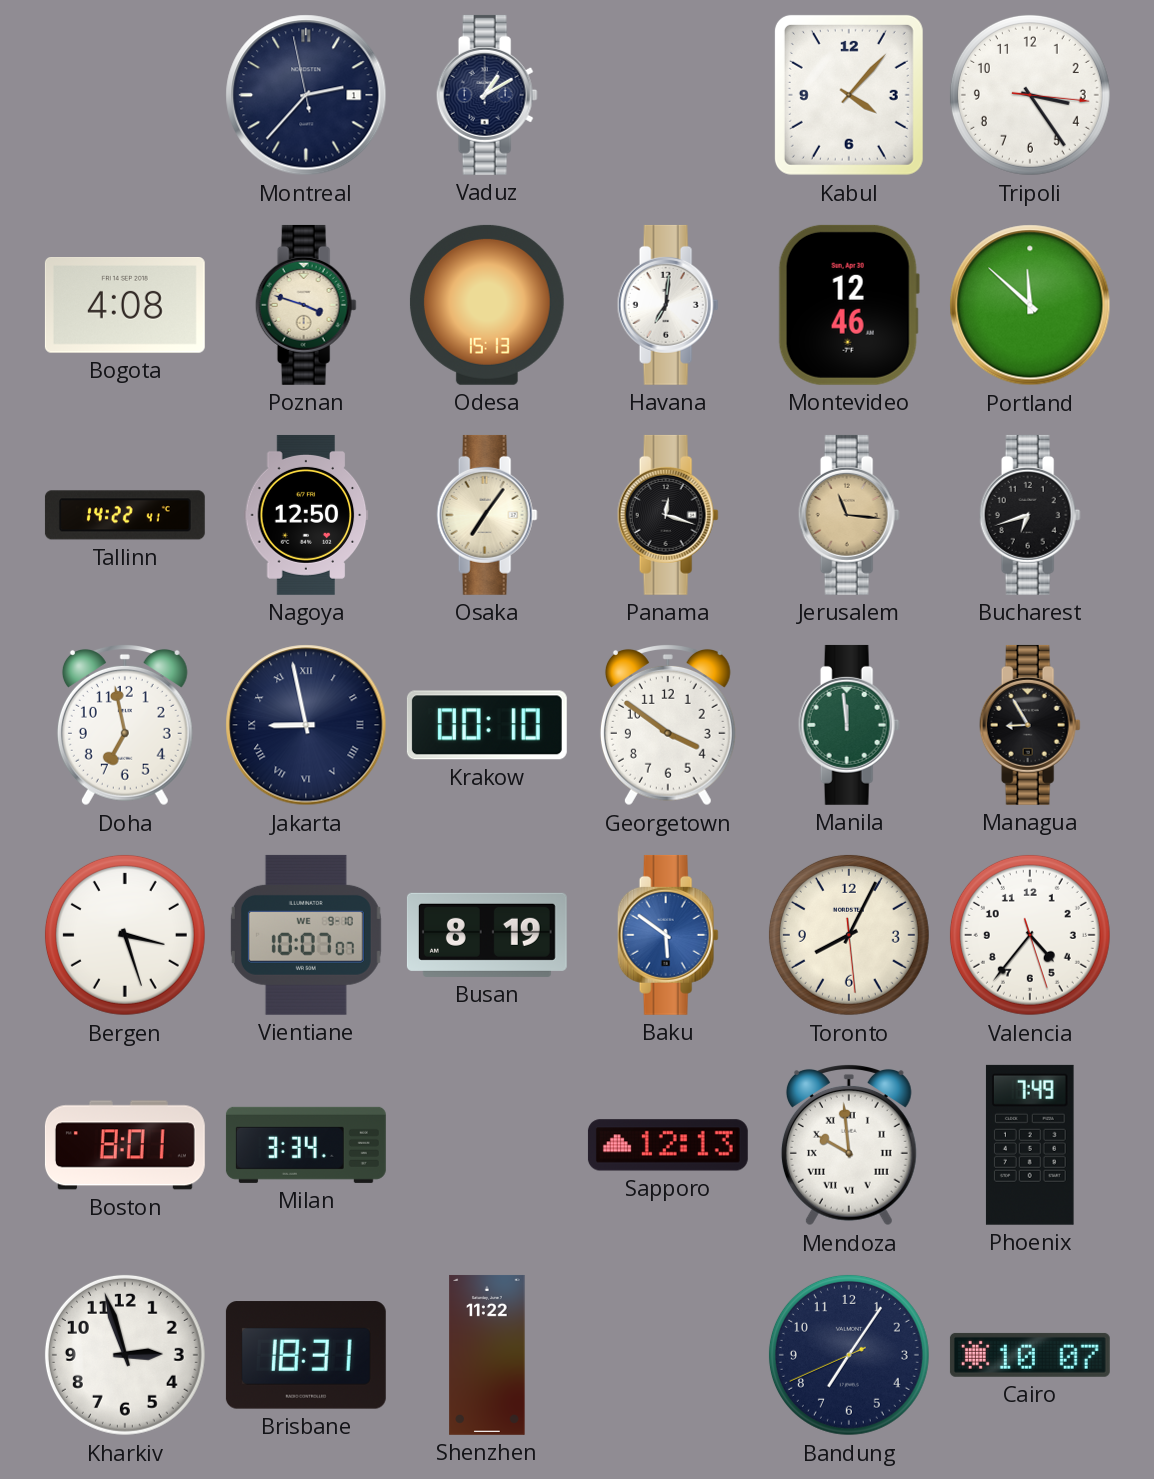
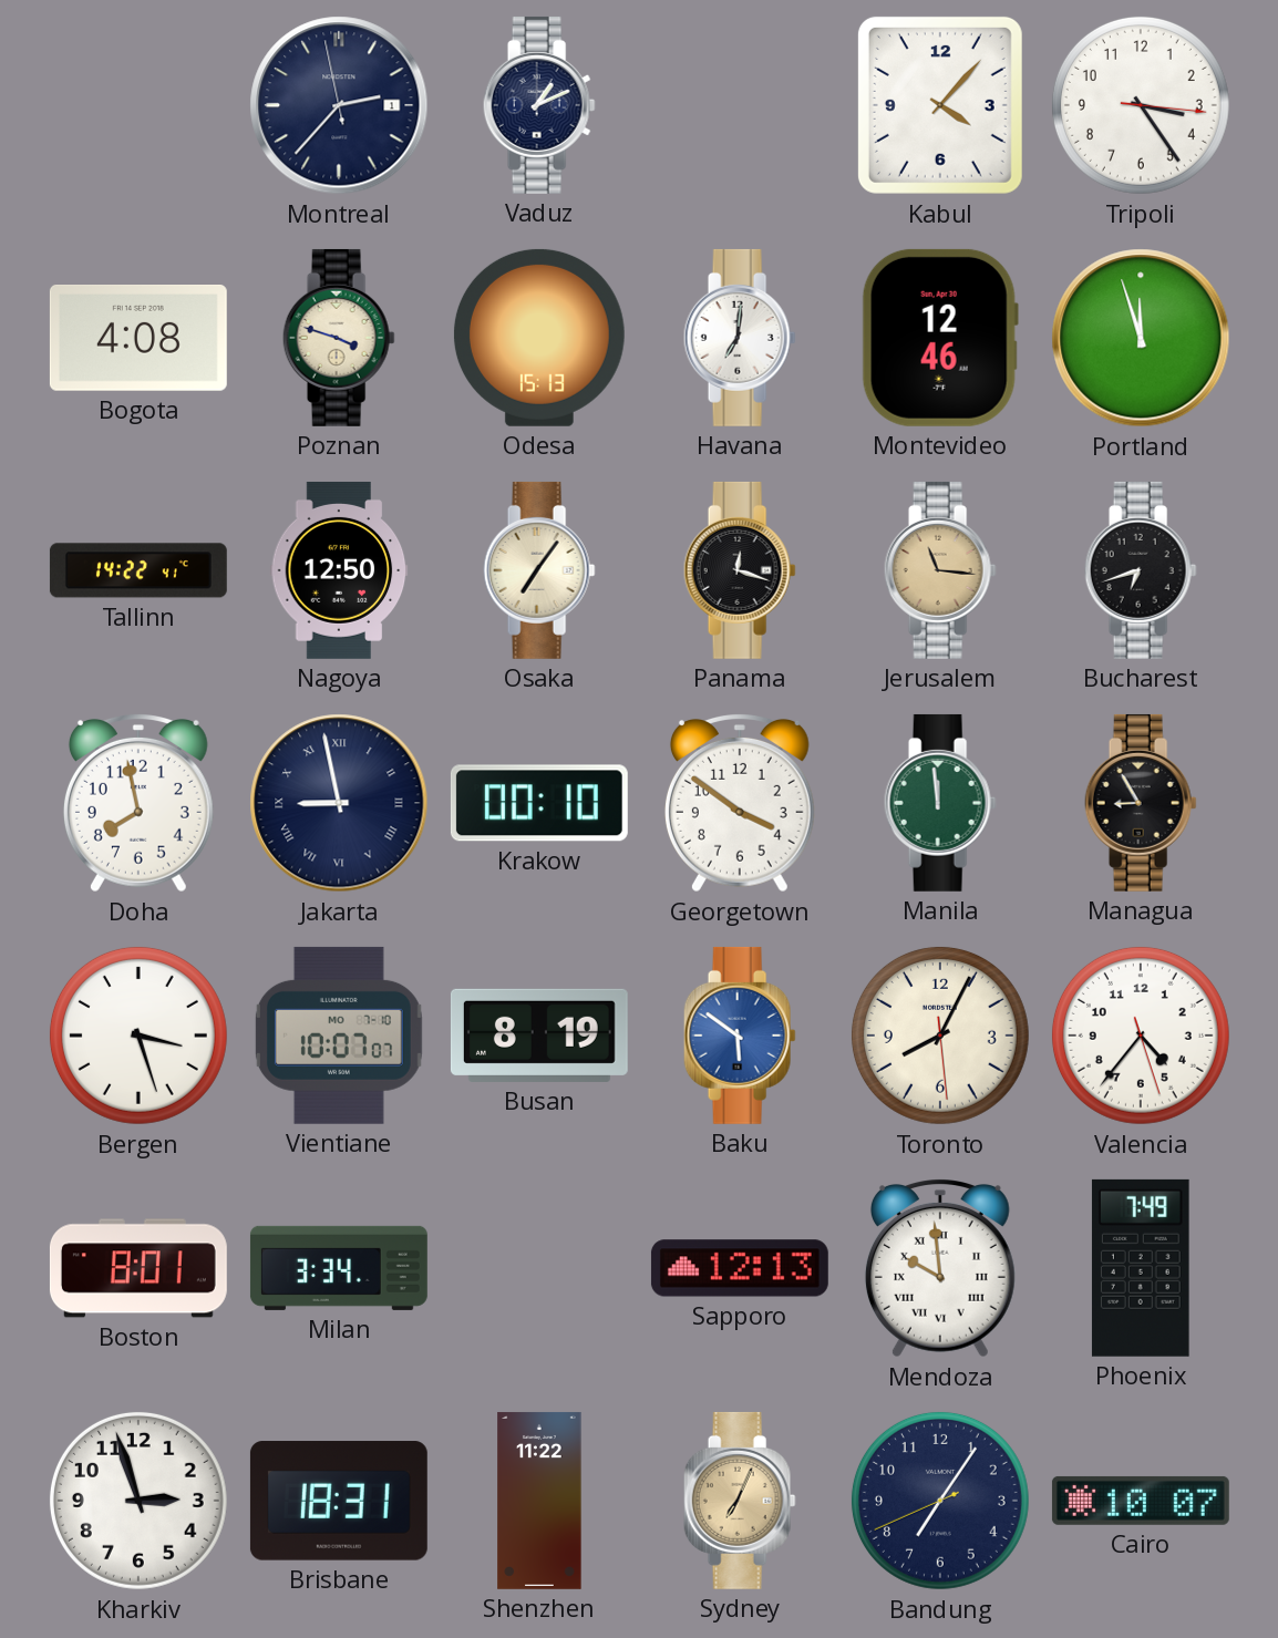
Vaduz: 1:10 -> 1:11 (539, 105)
Portland: 11:52 -> 11:57 (1141, 338)
Doha: 6:58 -> 7:58 (138, 804)
Vientiane date: WE 9-10 -> MO 7-10 (339, 1036)
Sydney: none -> 7:04 (740, 1501)
